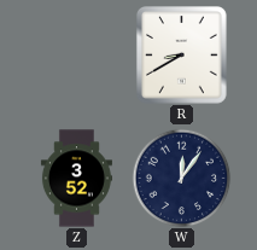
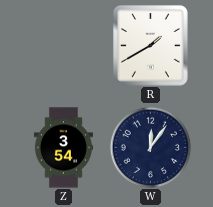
R: 8:40 -> 1:40 (151, 46)
Z: 3:52 -> 3:54 (63, 148)
